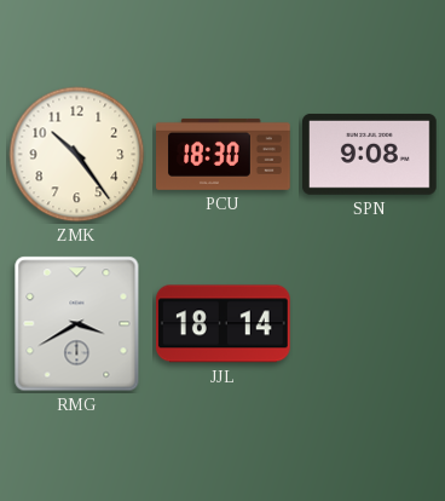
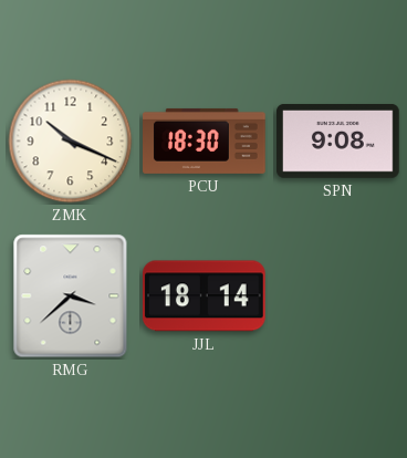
ZMK: 10:24 -> 10:19 (71, 142)
RMG: 3:40 -> 3:38 (71, 296)
